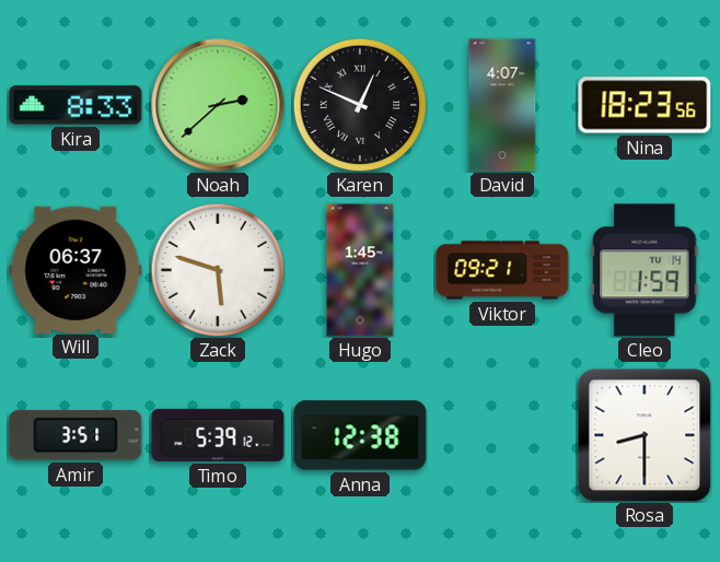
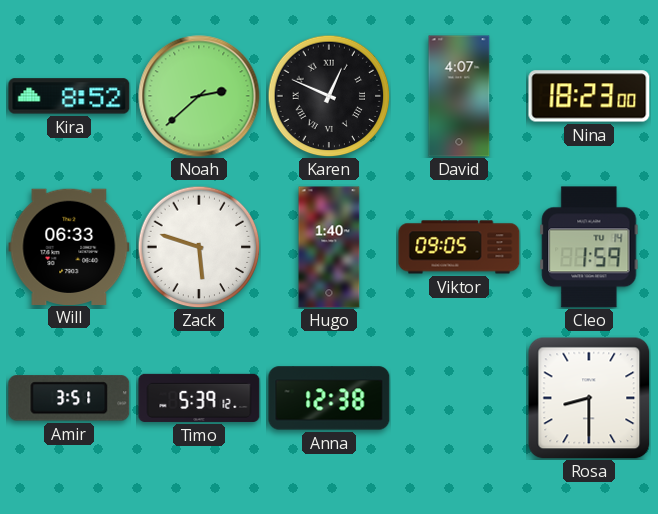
Kira: 8:33 -> 8:52 (69, 96)
Nina: 18:23:56 -> 18:23:00 (589, 96)
Will: 06:37 -> 06:33 (69, 246)
Hugo: 1:45 -> 1:40 (329, 247)
Viktor: 09:21 -> 09:05 (459, 247)
